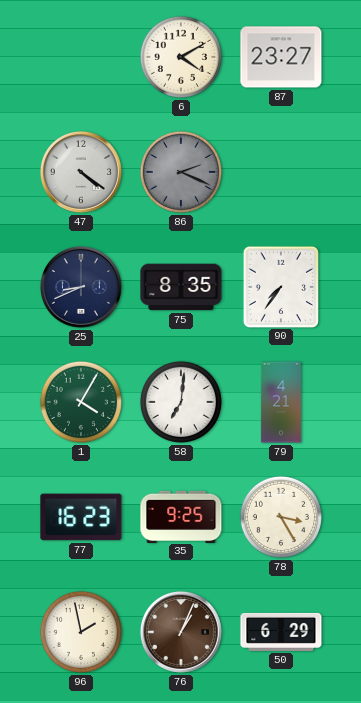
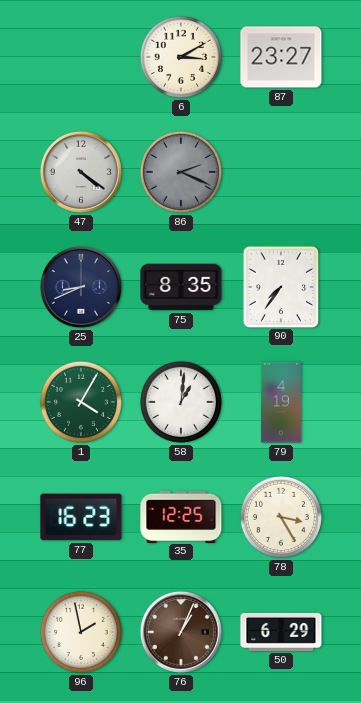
6: 4:10 -> 3:10 (181, 57)
58: 7:01 -> 1:01 (181, 402)
79: 4:21 -> 4:19 (281, 402)
35: 9:25 -> 12:25 (181, 516)
